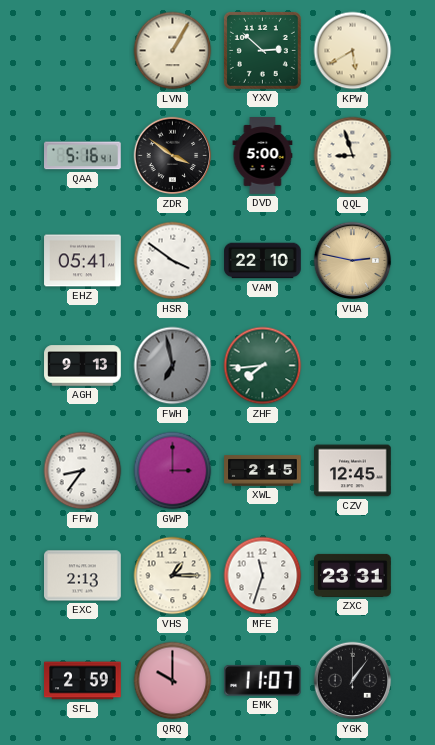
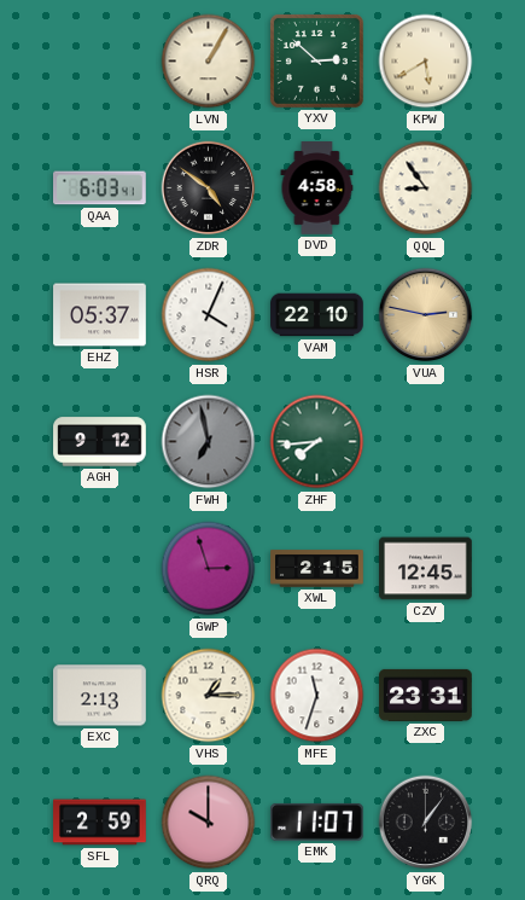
QAA: 5:16 -> 6:03 (100, 188)
ZDR: 3:51 -> 4:51 (209, 188)
DVD: 5:00 -> 4:58 (317, 188)
QQL: 8:57 -> 8:54 (426, 188)
EHZ: 05:41 -> 05:37 (100, 315)
HSR: 3:51 -> 4:04 (209, 315)
AGH: 9:13 -> 9:12 (100, 442)
FFW: 8:36 -> none (83, 471)
GWP: 3:00 -> 2:57 (209, 569)
